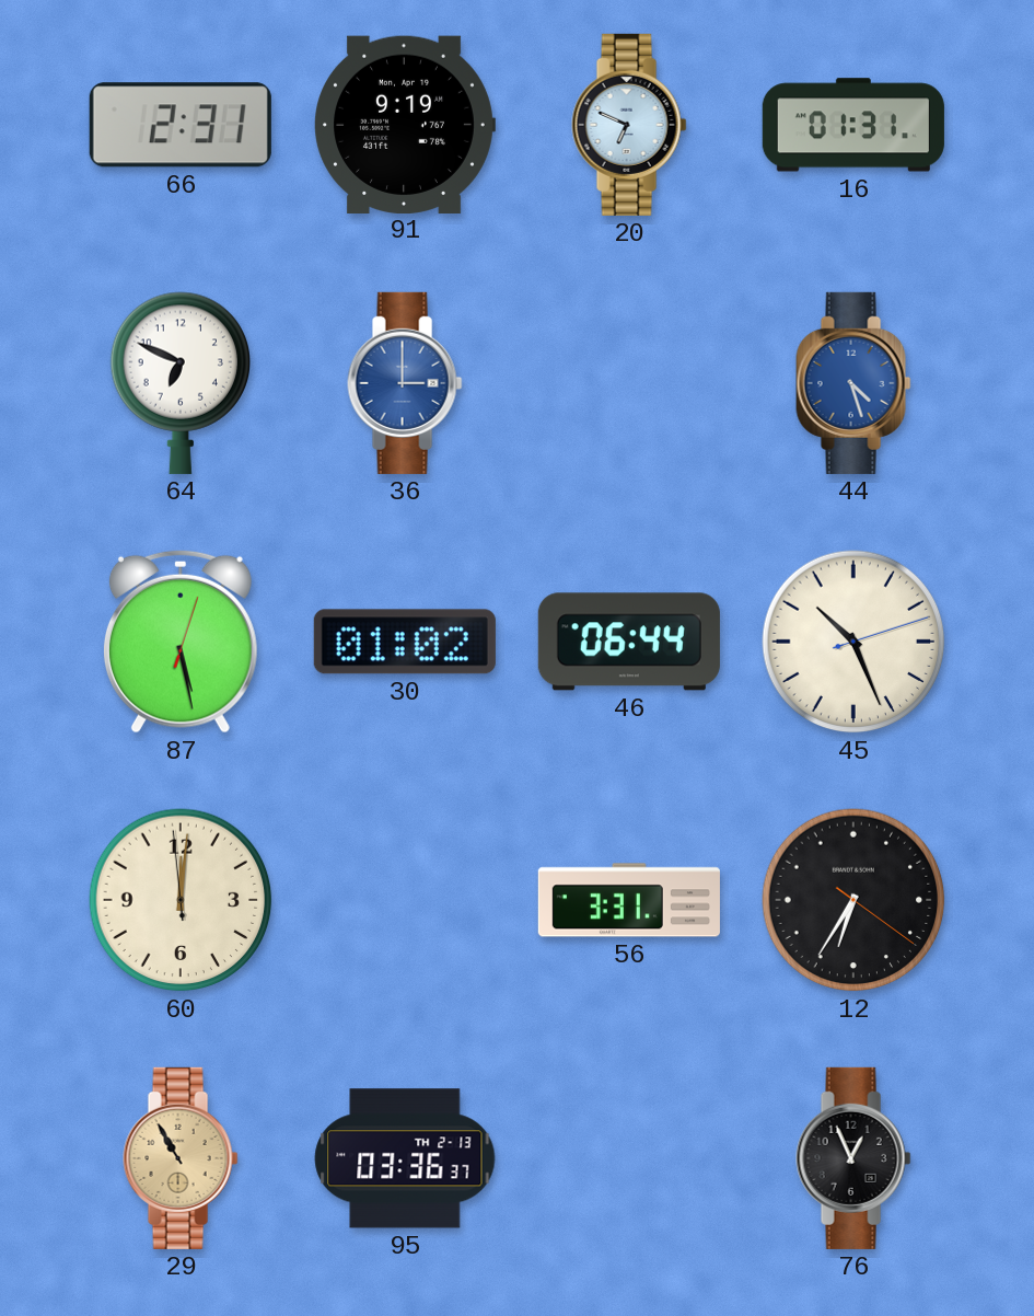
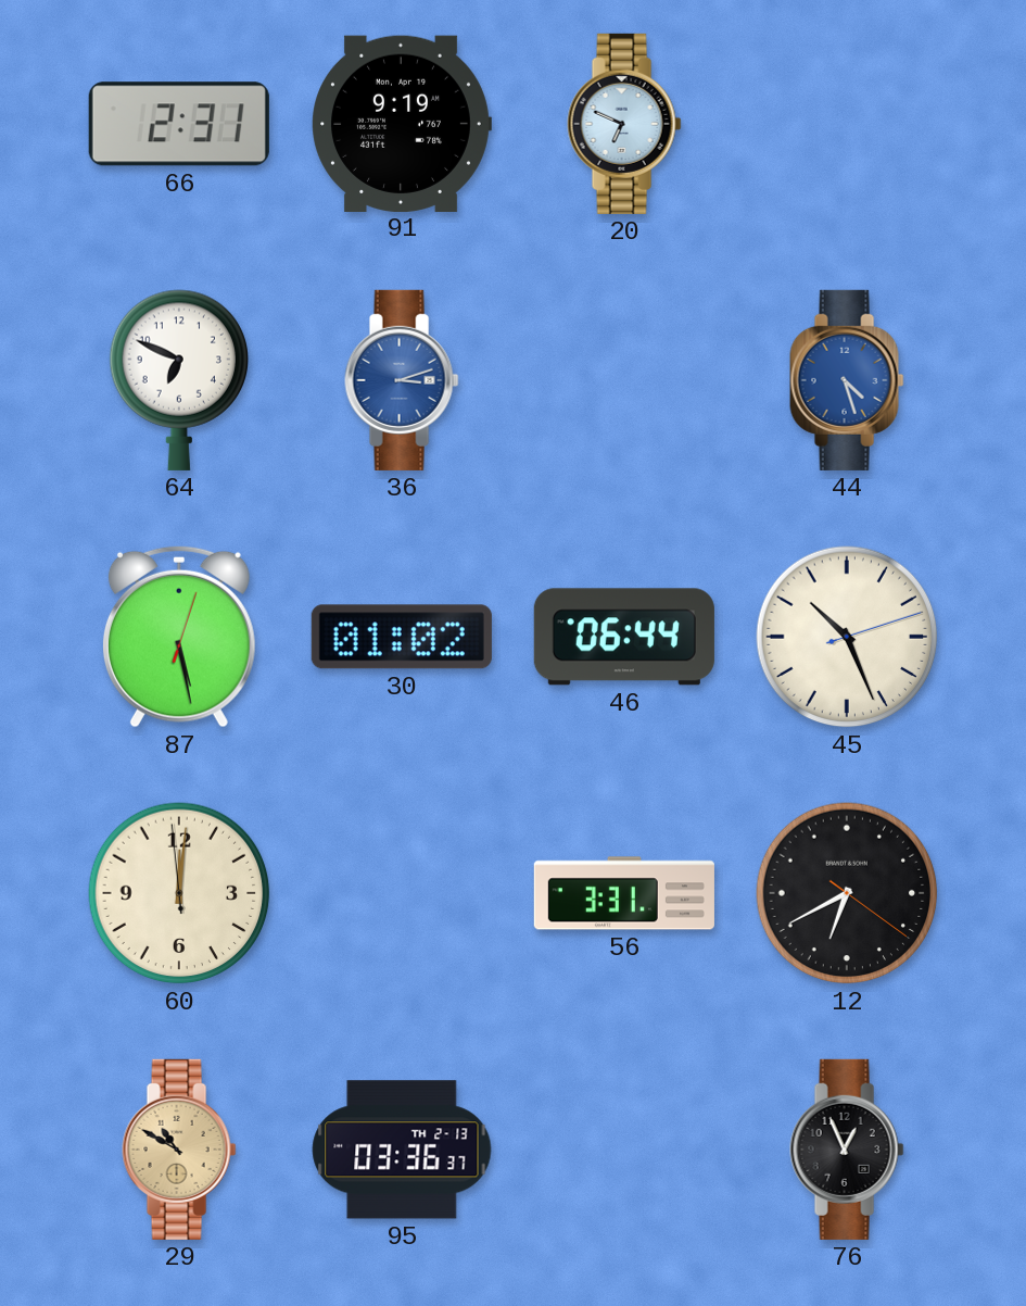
16: 01:31 -> none (853, 125)
36: 3:00 -> 3:12 (402, 380)
12: 6:35 -> 6:40 (847, 893)
29: 10:55 -> 10:50 (179, 1150)
